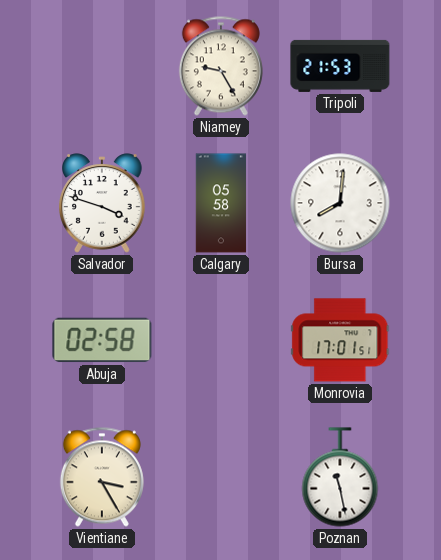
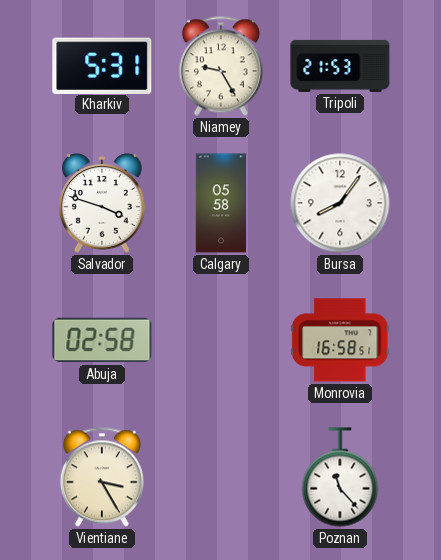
Kharkiv: none -> 5:31 (102, 65)
Bursa: 8:01 -> 8:06 (340, 203)
Monrovia: 17:01 -> 16:58 (340, 340)
Poznan: 11:28 -> 11:23 (340, 477)
